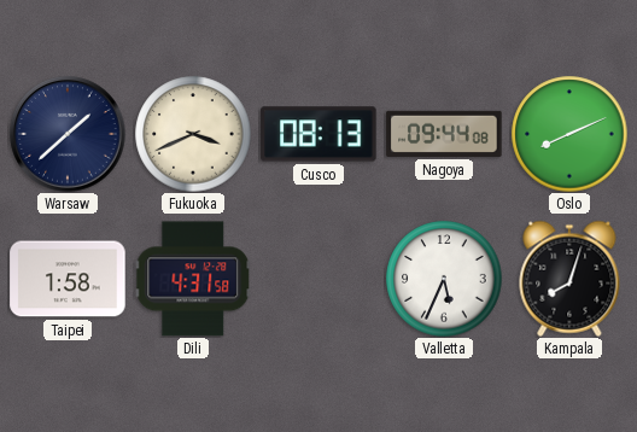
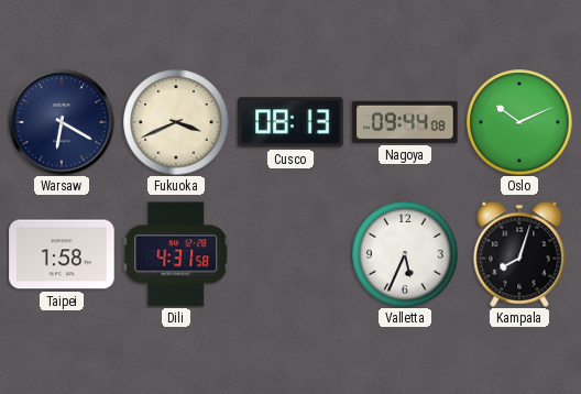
Warsaw: 1:38 -> 6:20 (62, 122)
Oslo: 8:11 -> 10:11 (519, 122)
